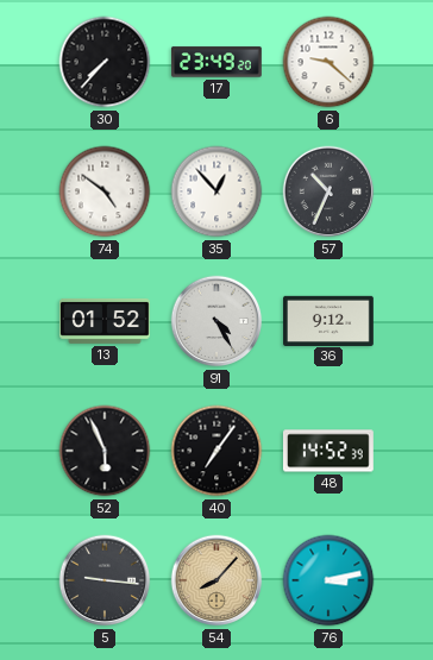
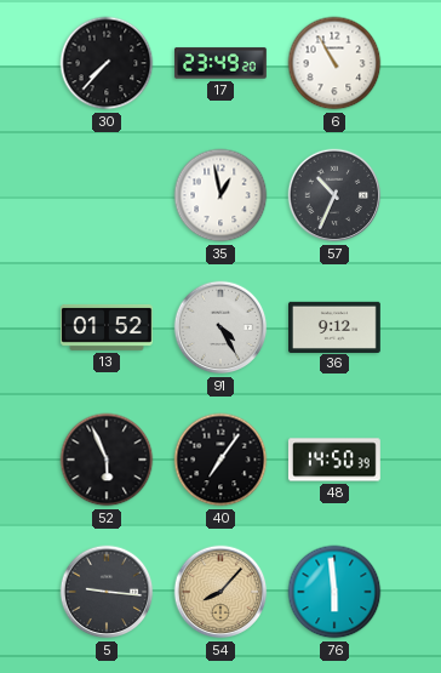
6: 9:22 -> 10:55 (334, 63)
74: 4:51 -> none (105, 191)
35: 12:53 -> 12:58 (220, 195)
48: 14:52 -> 14:50 (334, 460)
76: 3:13 -> 5:59 (334, 592)
